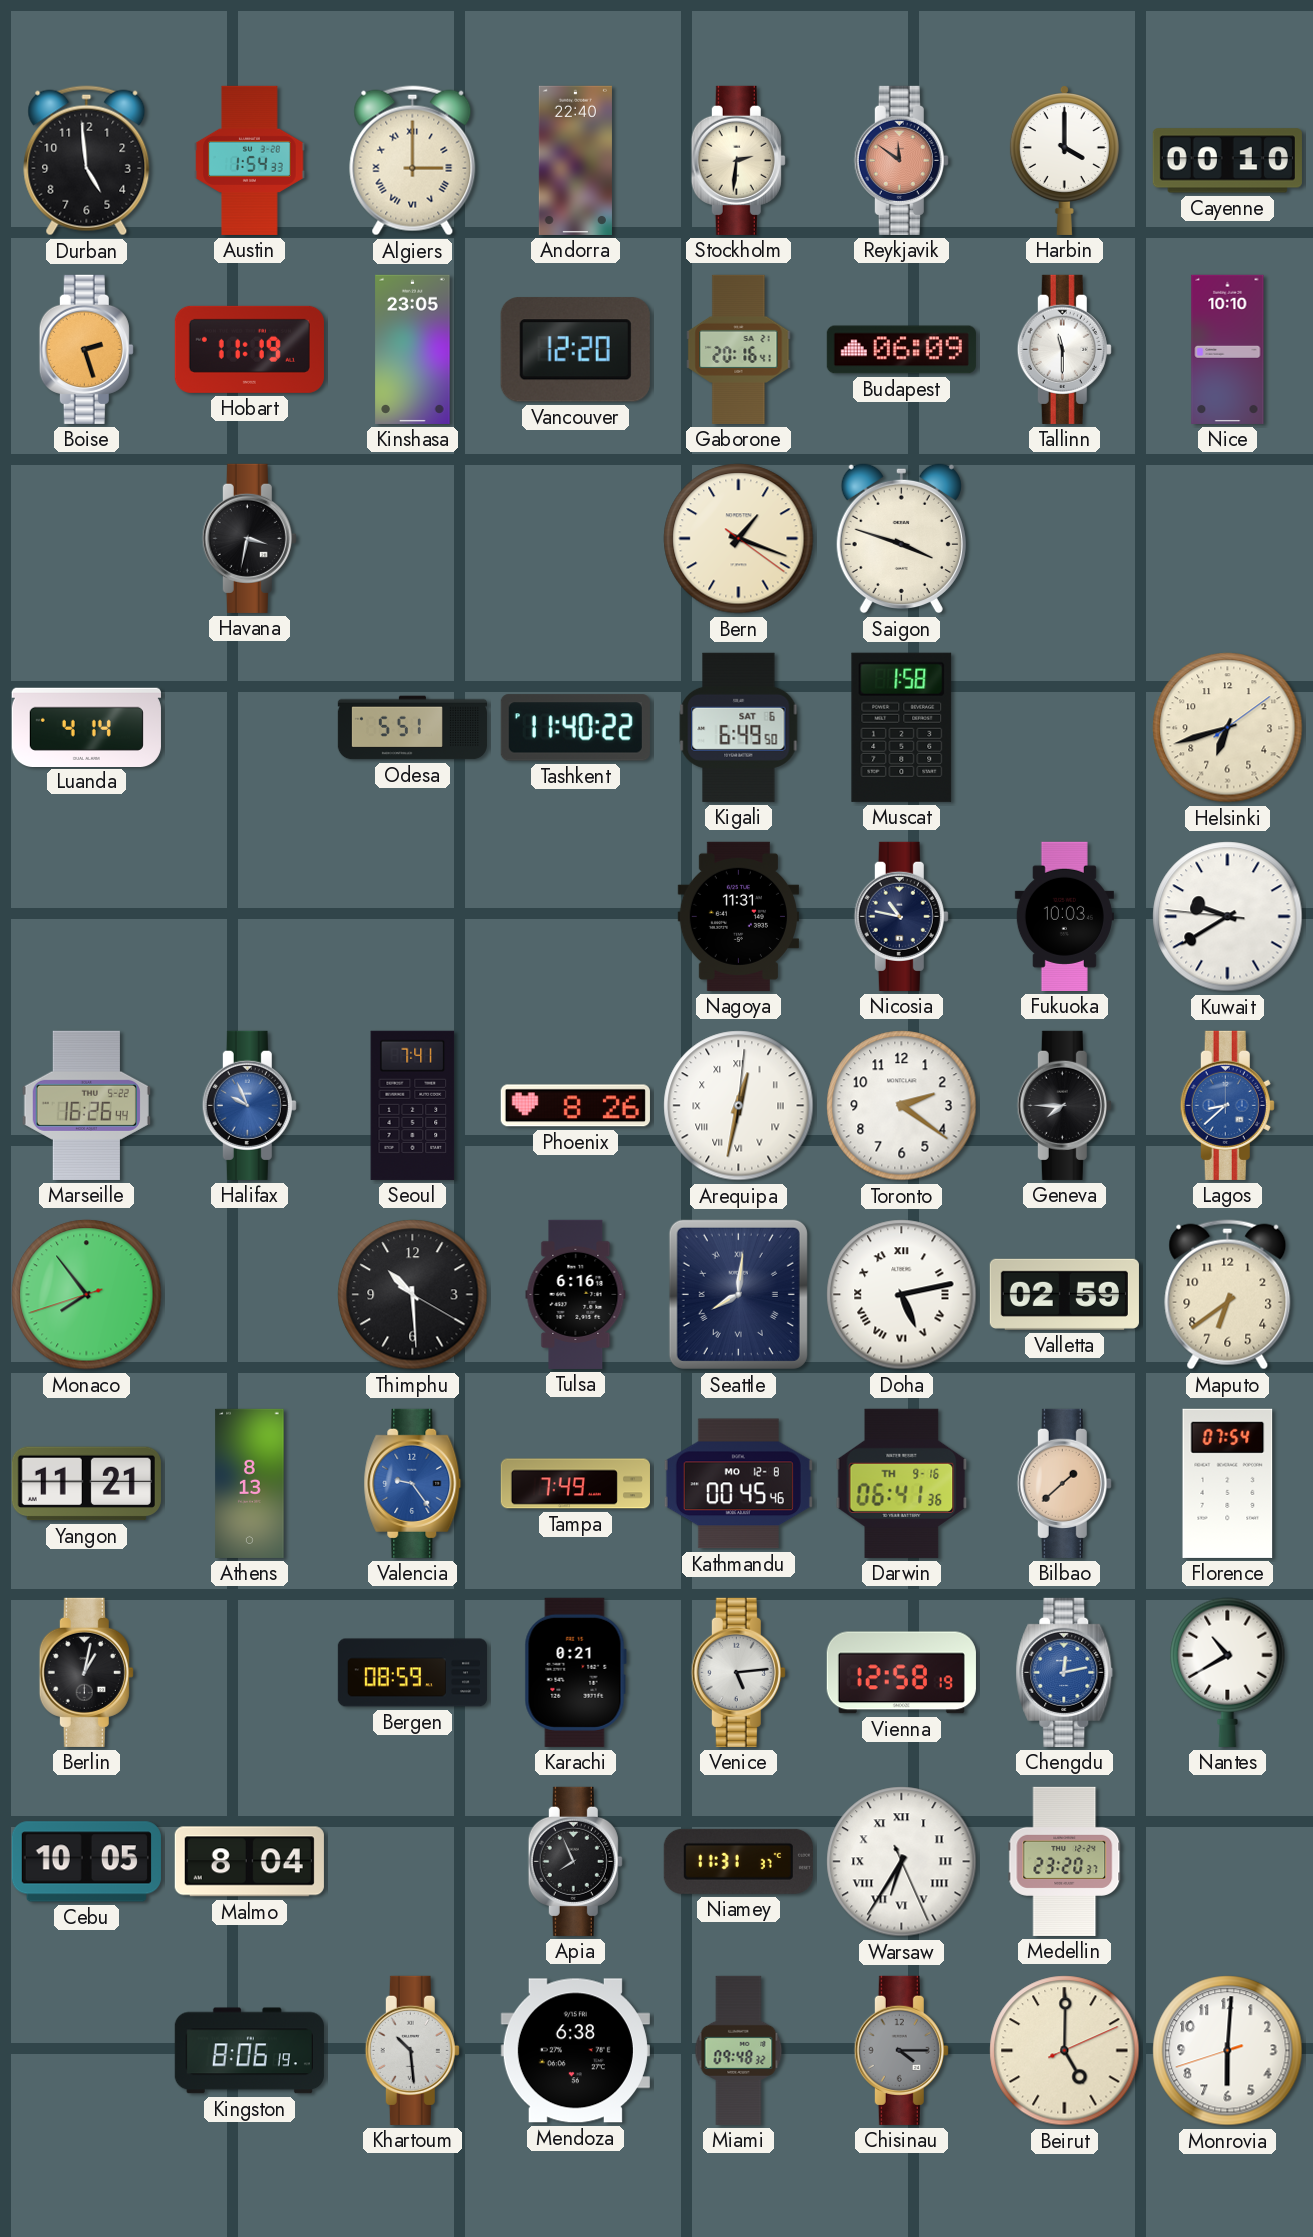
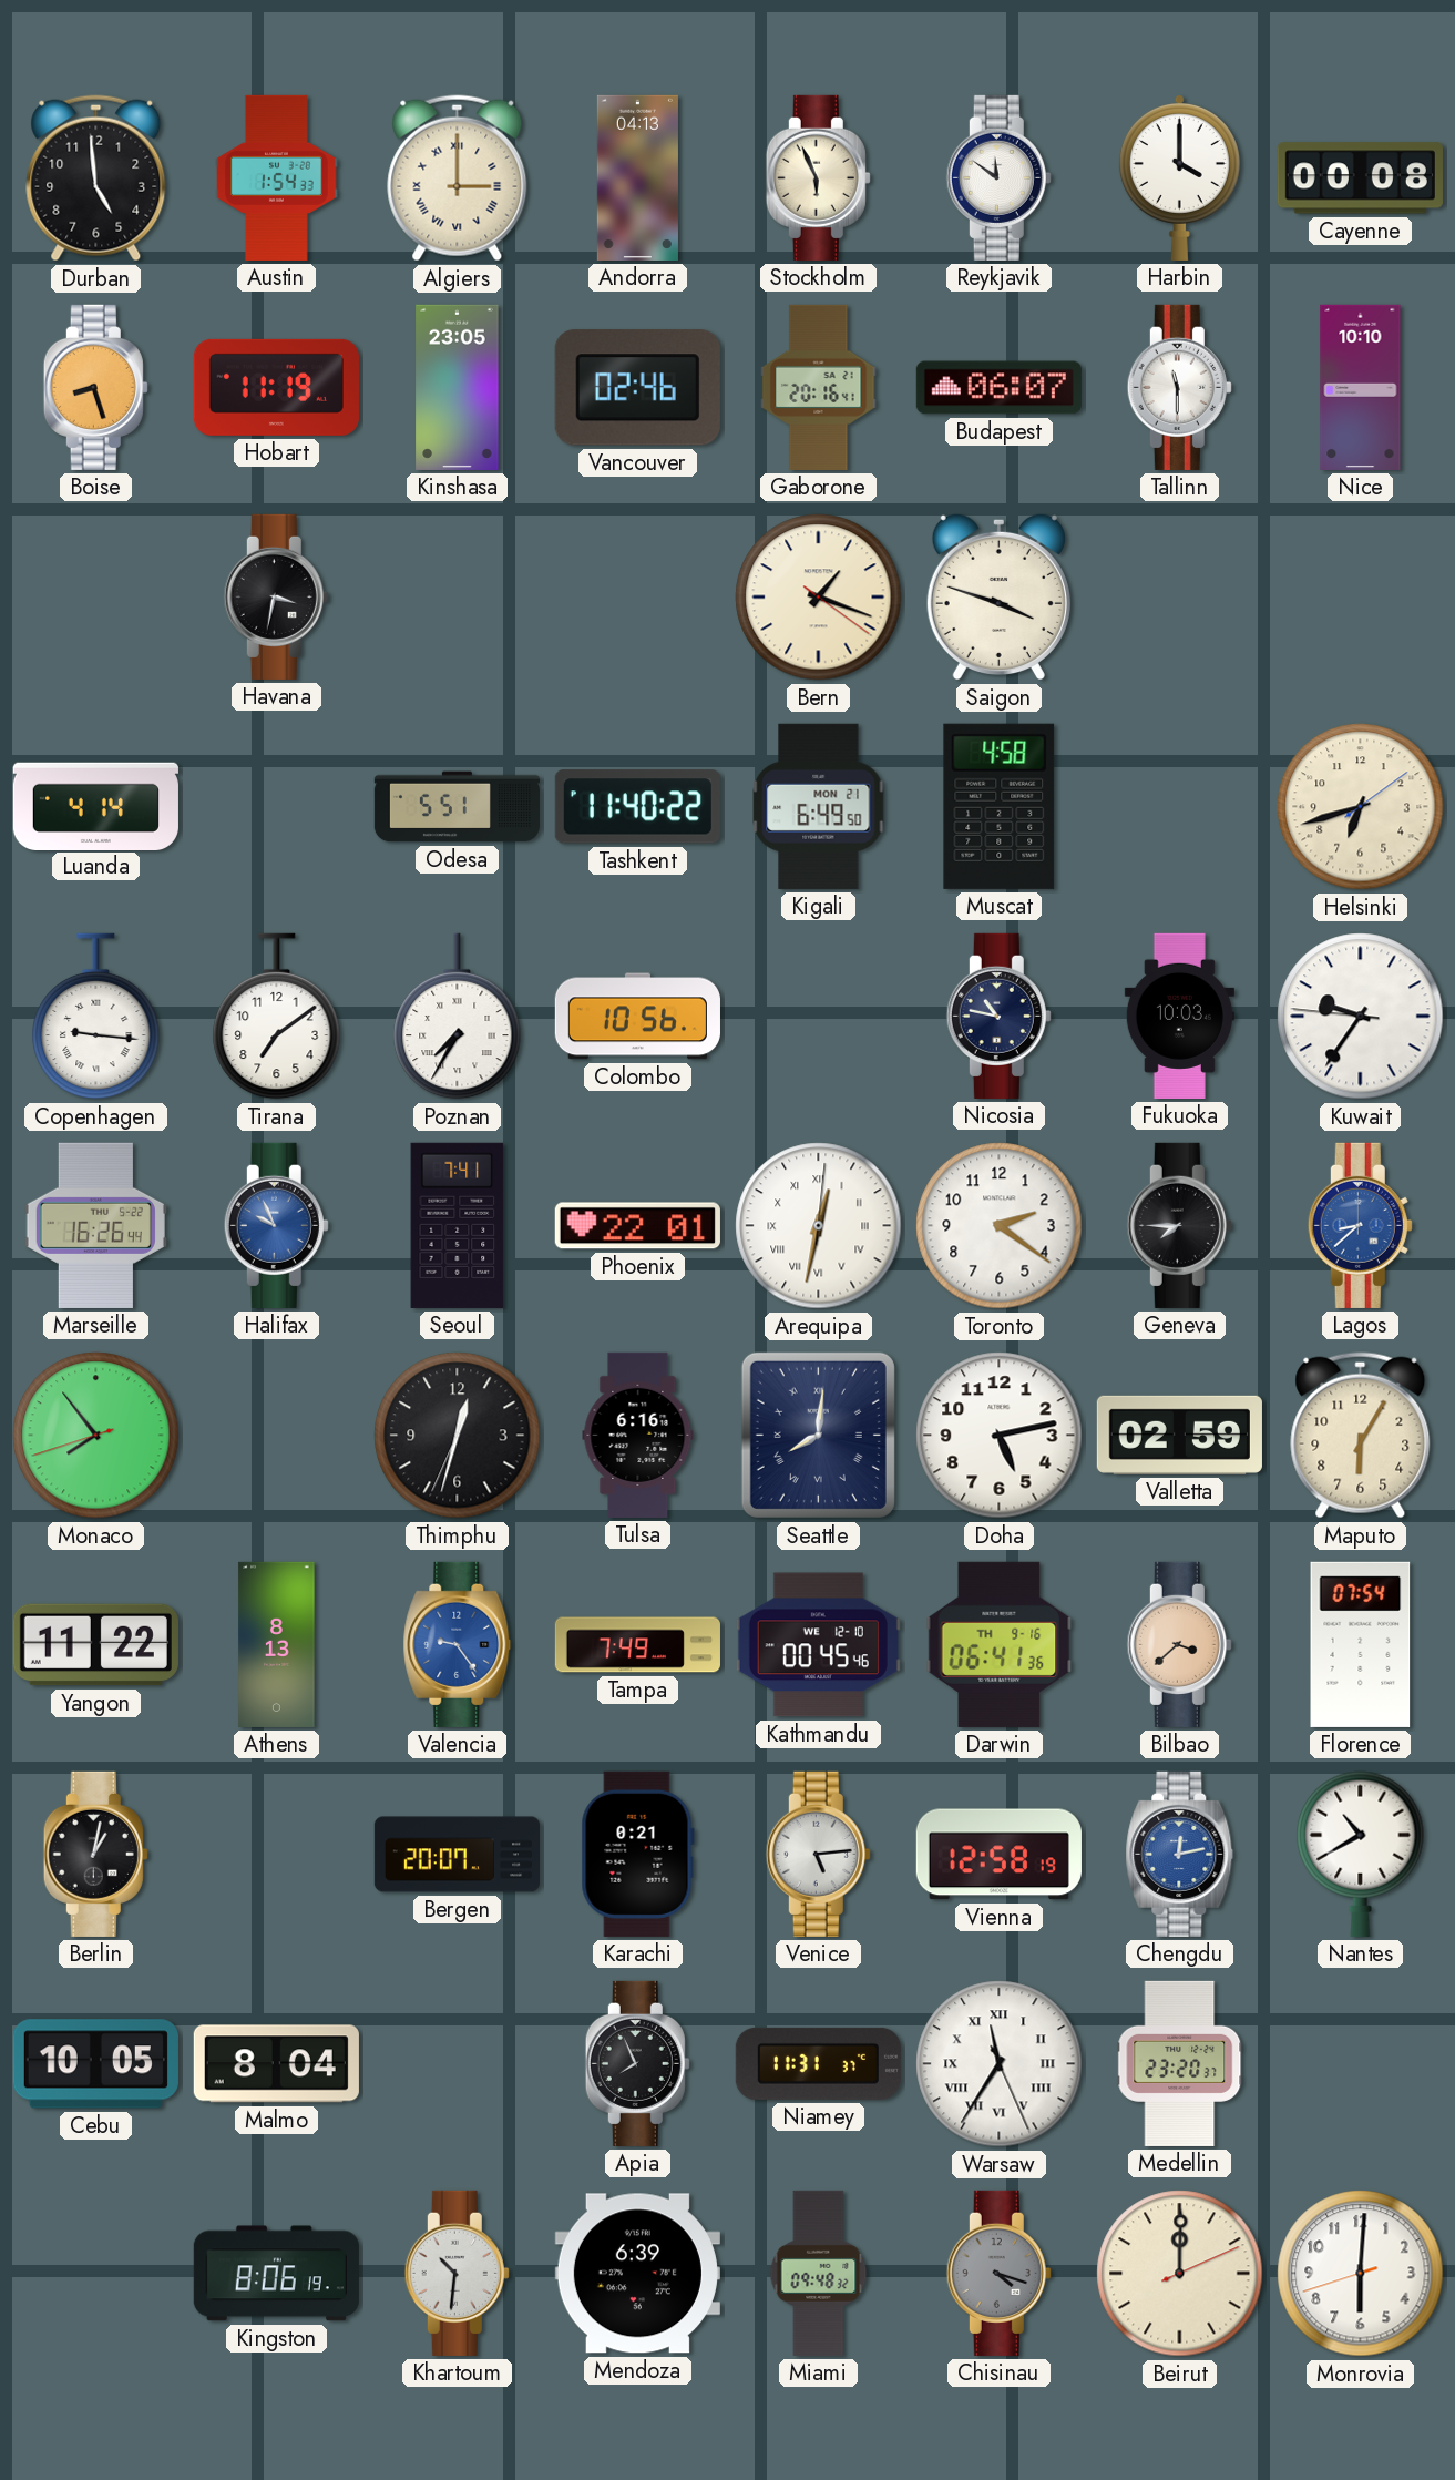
Andorra: 22:40 -> 04:13 (637, 177)
Stockholm: 2:31 -> 5:56 (818, 177)
Reykjavik dial: salmon -> white (998, 177)
Cayenne: 00:10 -> 00:08 (1360, 178)
Boise: 2:27 -> 8:27 (95, 387)
Vancouver: 12:20 -> 02:46 (637, 388)
Budapest: 06:09 -> 06:07 (998, 388)
Kigali date: SAT 6 -> MON 21 (819, 806)
Muscat: 1:58 -> 4:58 (1000, 806)
Copenhagen: none -> 9:16 (96, 1017)
Tirana: none -> 7:09 (277, 1017)
Poznan: none -> 7:35 (458, 1017)
Colombo: none -> 10:56 (637, 1017)
Nagoya: 11:31 -> none (738, 916)
Kuwait: 9:39 -> 9:35 (1361, 1017)
Phoenix: 8:26 -> 22:01 (637, 1226)
Thimphu: 10:29 -> 12:32 (458, 1436)
Doha numerals: Roman -> Arabic (1000, 1436)
Maputo: 6:39 -> 6:05 (1361, 1436)
Yangon: 11:21 -> 11:22 (95, 1645)
Kathmandu date: MO 12-8 -> WE 12-10 (818, 1645)
Bilbao: 1:38 -> 3:38 (1179, 1644)
Bergen: 08:59 -> 20:07 (457, 1855)
Warsaw: 6:35 -> 11:35 (1000, 2064)
Khartoum: 10:29 -> 10:31 (457, 2273)
Mendoza: 6:38 -> 6:39 (637, 2274)
Chisinau: 4:15 -> 4:18 (998, 2273)
Beirut: 5:00 -> 12:00 (1180, 2274)
